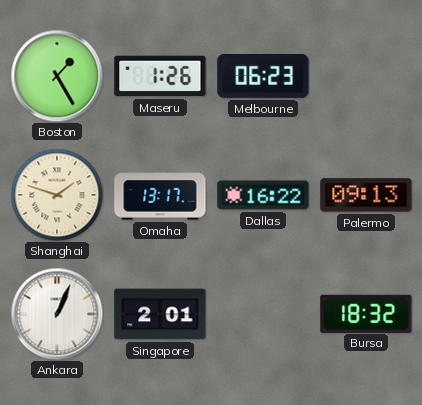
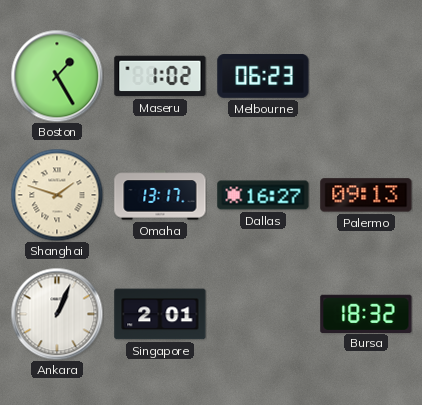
Maseru: 1:26 -> 1:02 (160, 76)
Dallas: 16:22 -> 16:27 (263, 195)
